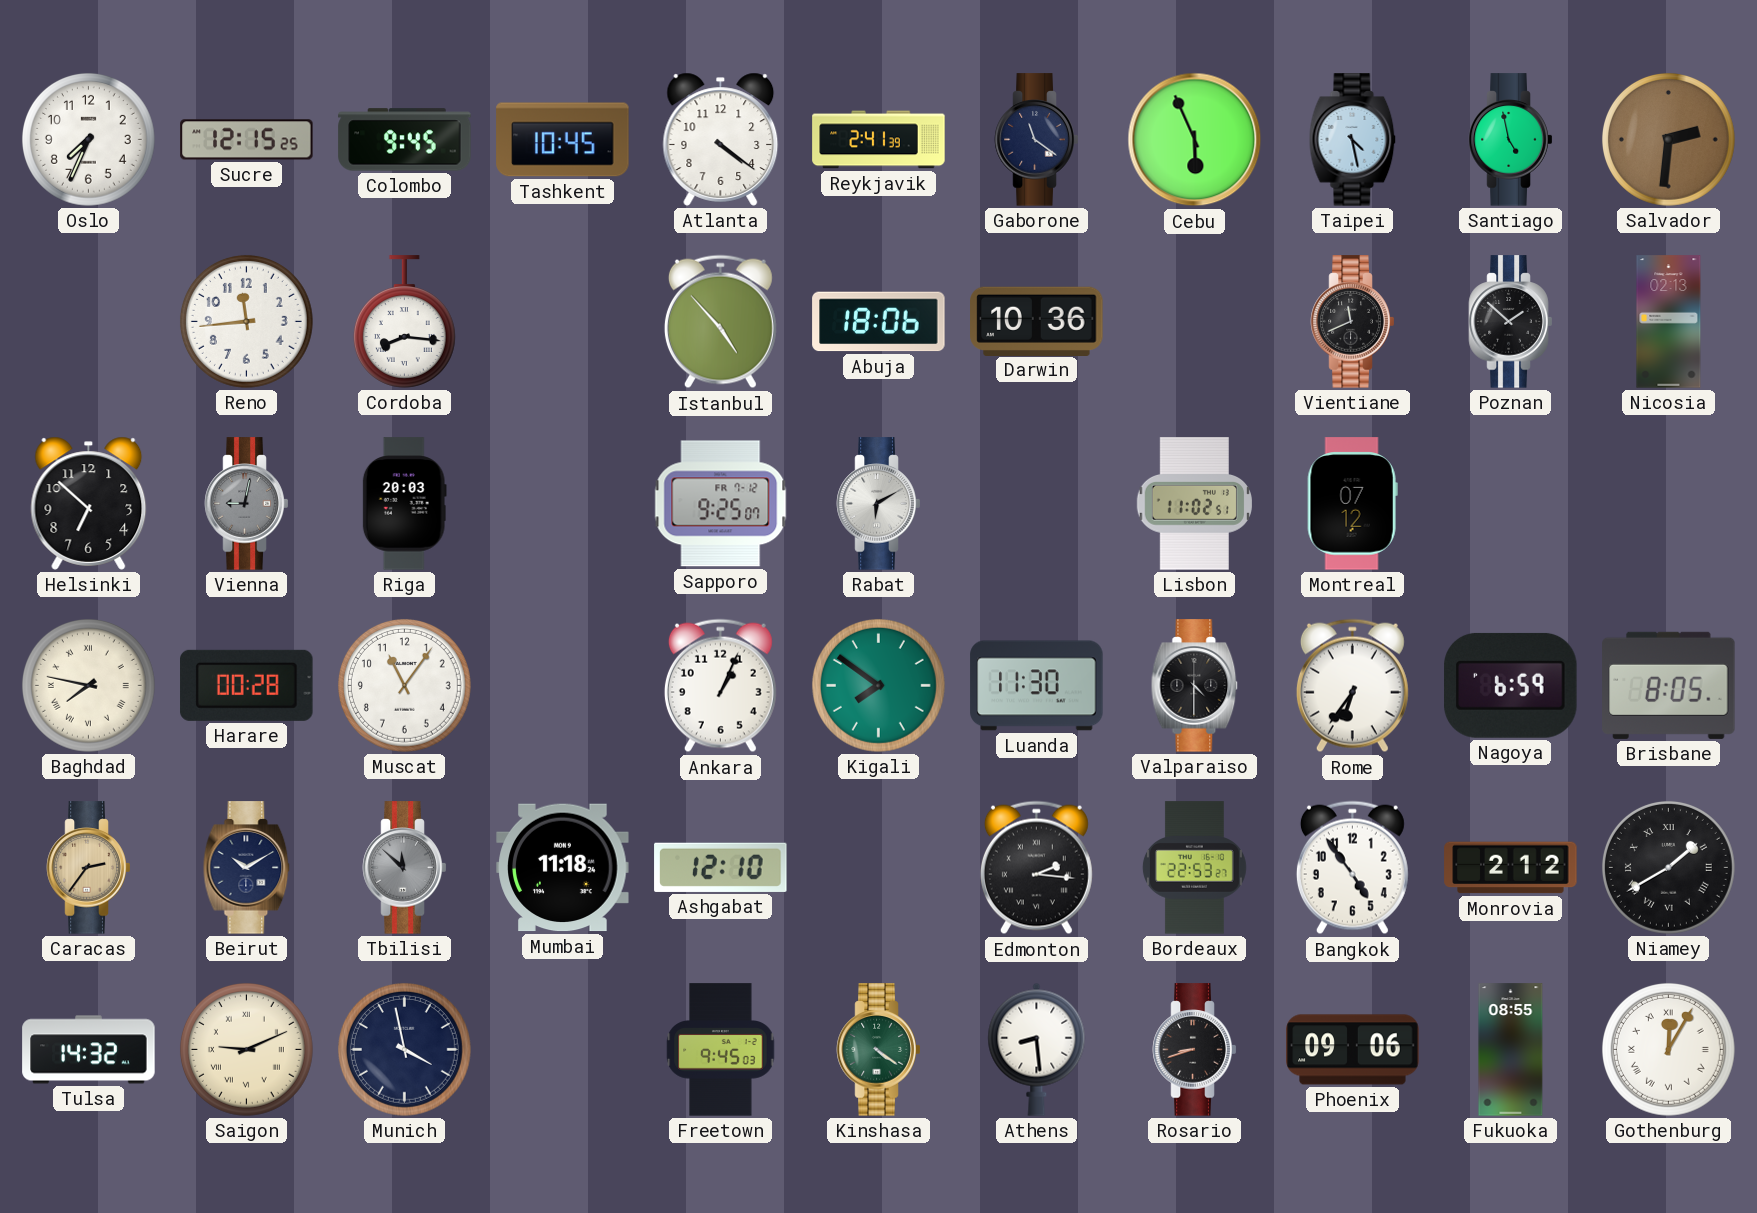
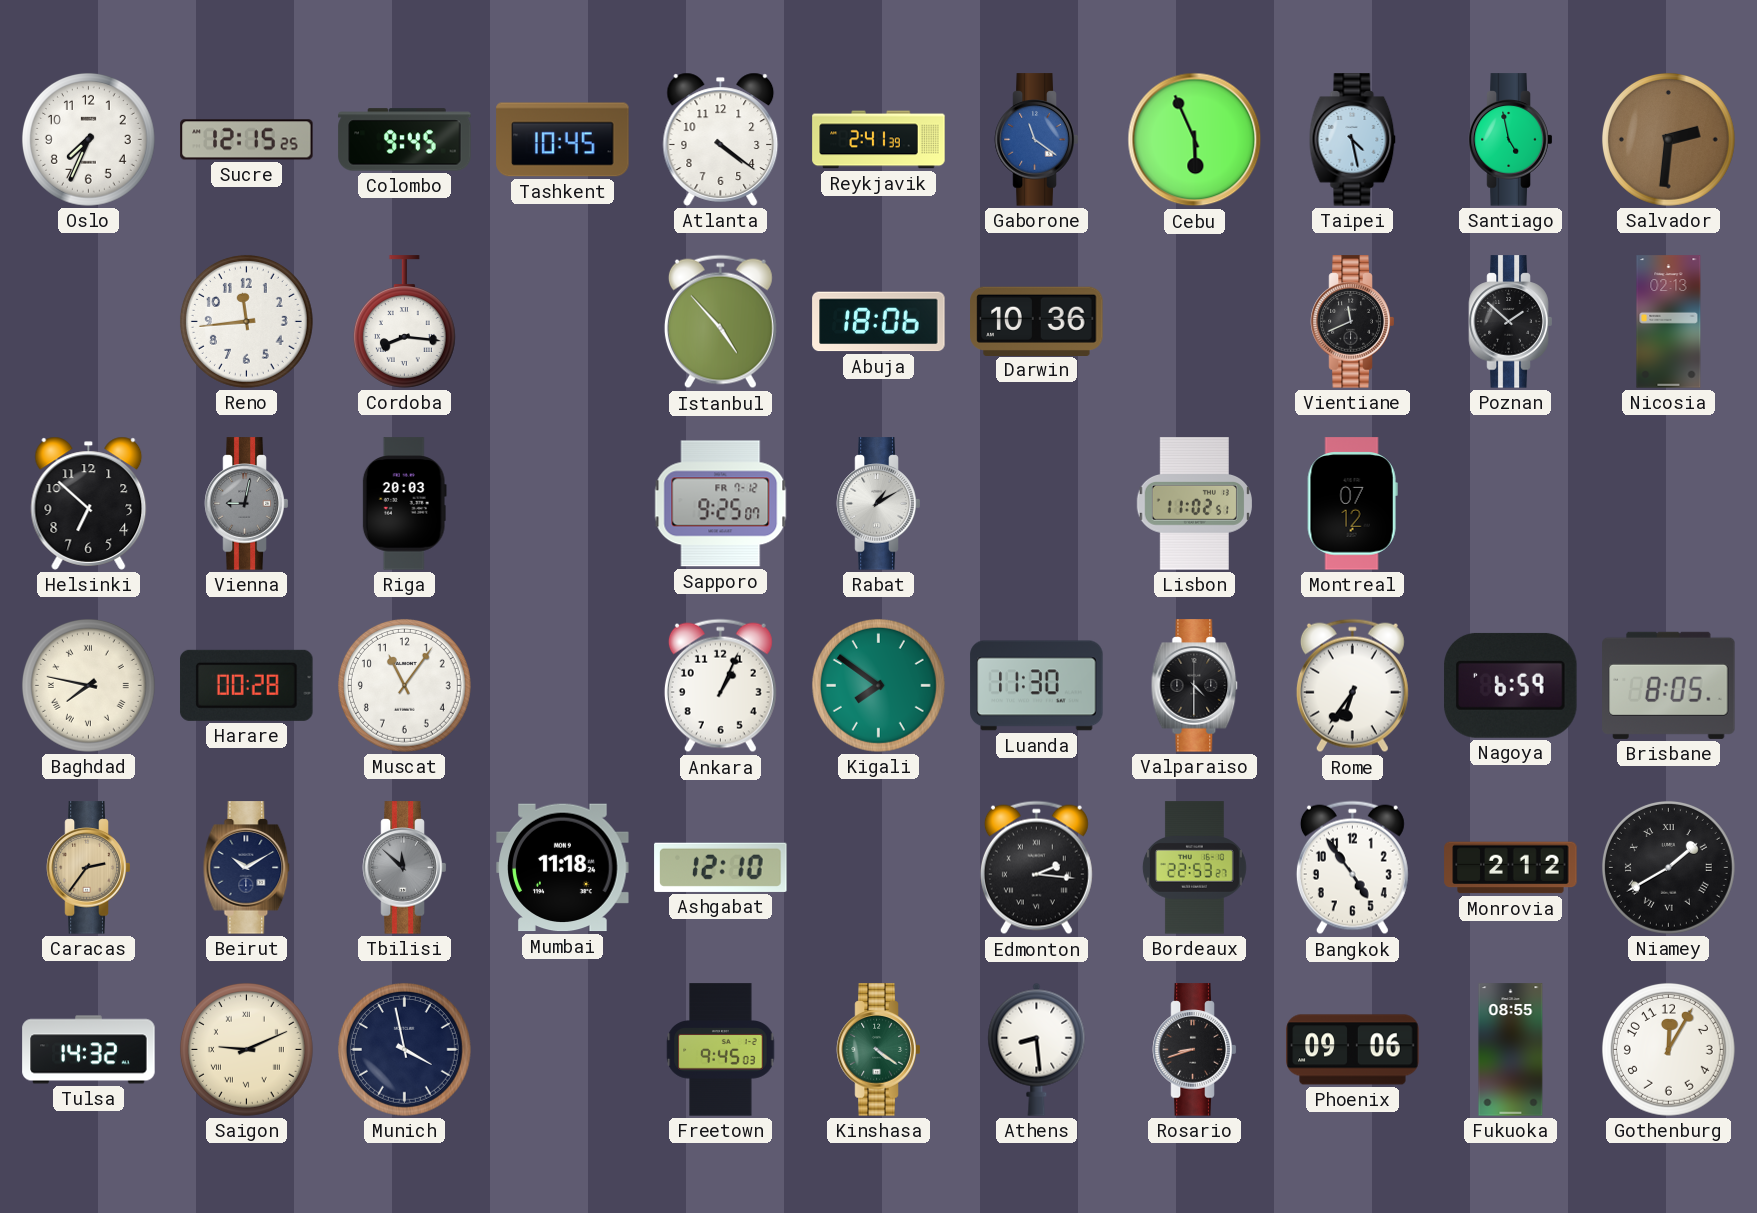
Gaborone dial: navy -> blue (1037, 140)
Rabat: 6:10 -> 1:10 (879, 504)
Gothenburg numerals: Roman -> Arabic (1668, 1049)
